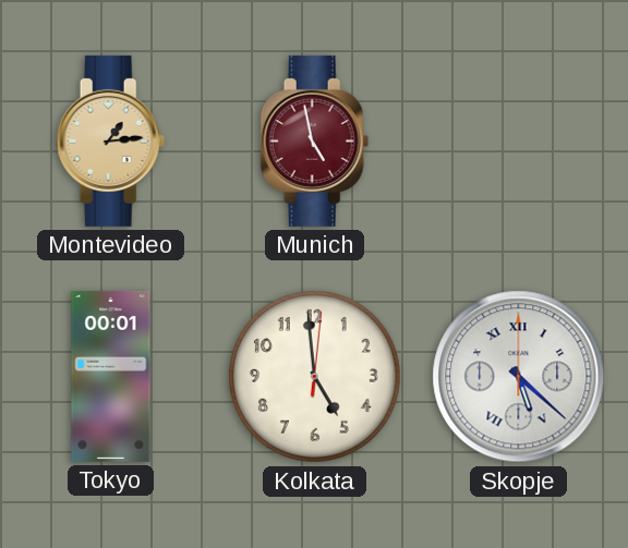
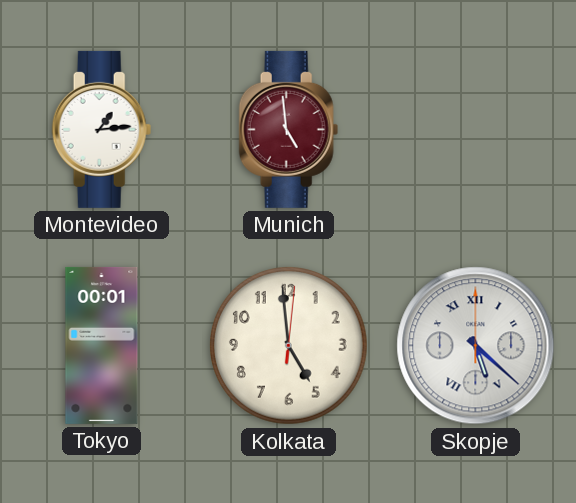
Montevideo dial: champagne -> white (102, 129)
Munich: 4:58 -> 4:59 (289, 129)
